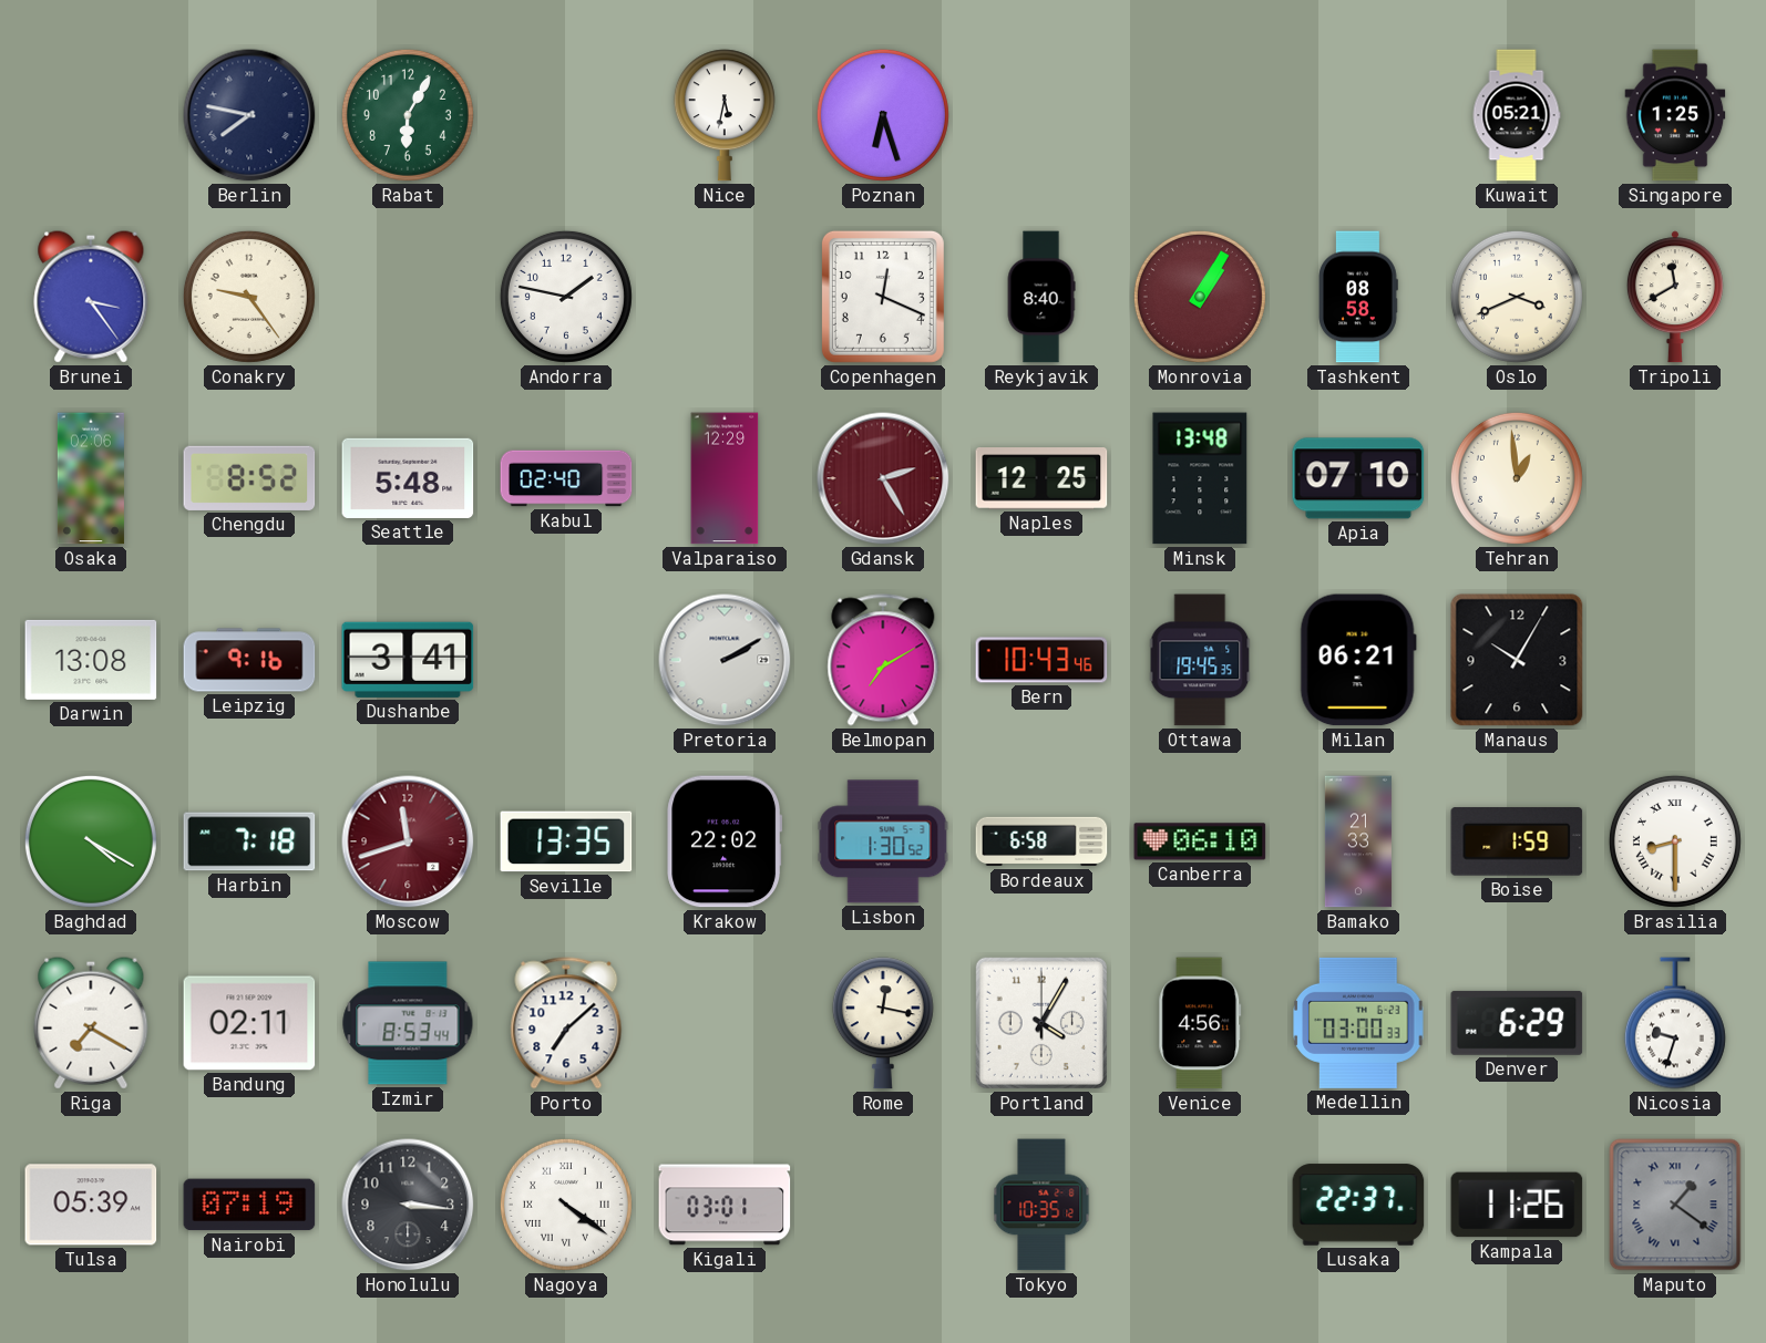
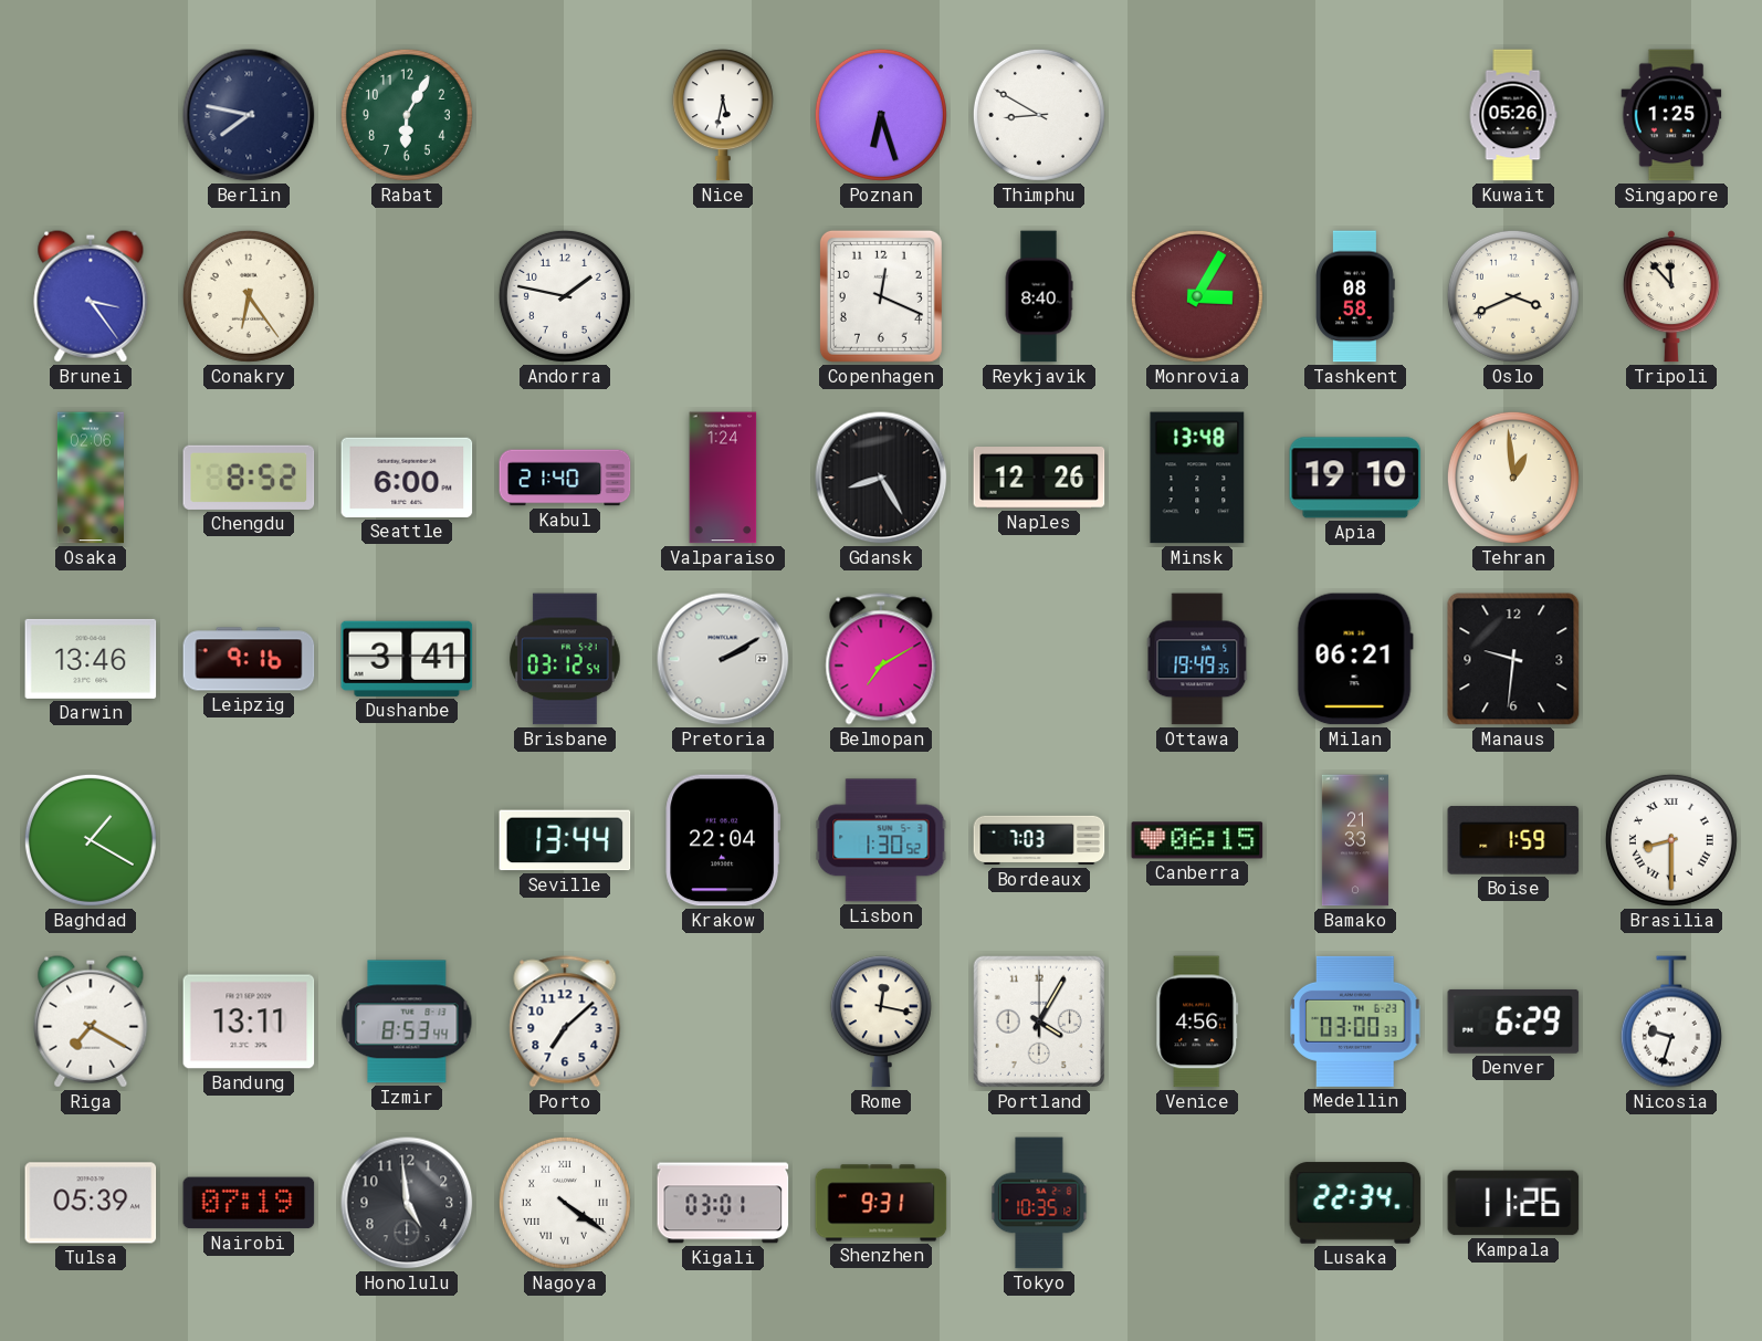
Thimphu: none -> 8:50 (1039, 115)
Kuwait: 05:21 -> 05:26 (1513, 115)
Conakry: 9:24 -> 6:24 (249, 296)
Monrovia: 1:05 -> 3:05 (1197, 296)
Tripoli: 11:40 -> 11:53 (1671, 296)
Seattle: 5:48 -> 6:00 (407, 478)
Kabul: 02:40 -> 21:40 (565, 478)
Valparaiso: 12:29 -> 1:24 (723, 478)
Gdansk: 2:25 -> 8:25 (881, 478)
Gdansk dial: burgundy -> black (881, 478)
Naples: 12:25 -> 12:26 (1039, 479)
Apia: 07:10 -> 19:10 (1355, 478)
Darwin: 13:08 -> 13:46 (91, 659)
Brisbane: none -> 03:12 (565, 659)
Bern: 10:43 -> none (1041, 660)
Ottawa: 19:45 -> 19:49 (1197, 659)
Manaus: 10:05 -> 9:31 (1513, 659)
Baghdad: 4:20 -> 1:20 (91, 840)
Harbin: 7:18 -> none (249, 841)
Moscow: 11:42 -> none (408, 841)
Seville: 13:35 -> 13:44 (565, 840)
Krakow: 22:02 -> 22:04 (723, 840)
Bordeaux: 6:58 -> 7:03 (1039, 840)
Canberra: 06:10 -> 06:15 (1197, 840)
Bandung: 02:11 -> 13:11 (249, 1022)
Honolulu: 3:16 -> 4:59 (407, 1203)
Shenzhen: none -> 9:31 (881, 1203)
Lusaka: 22:37 -> 22:34 (1355, 1203)
Maputo: 1:21 -> none (1675, 1205)
